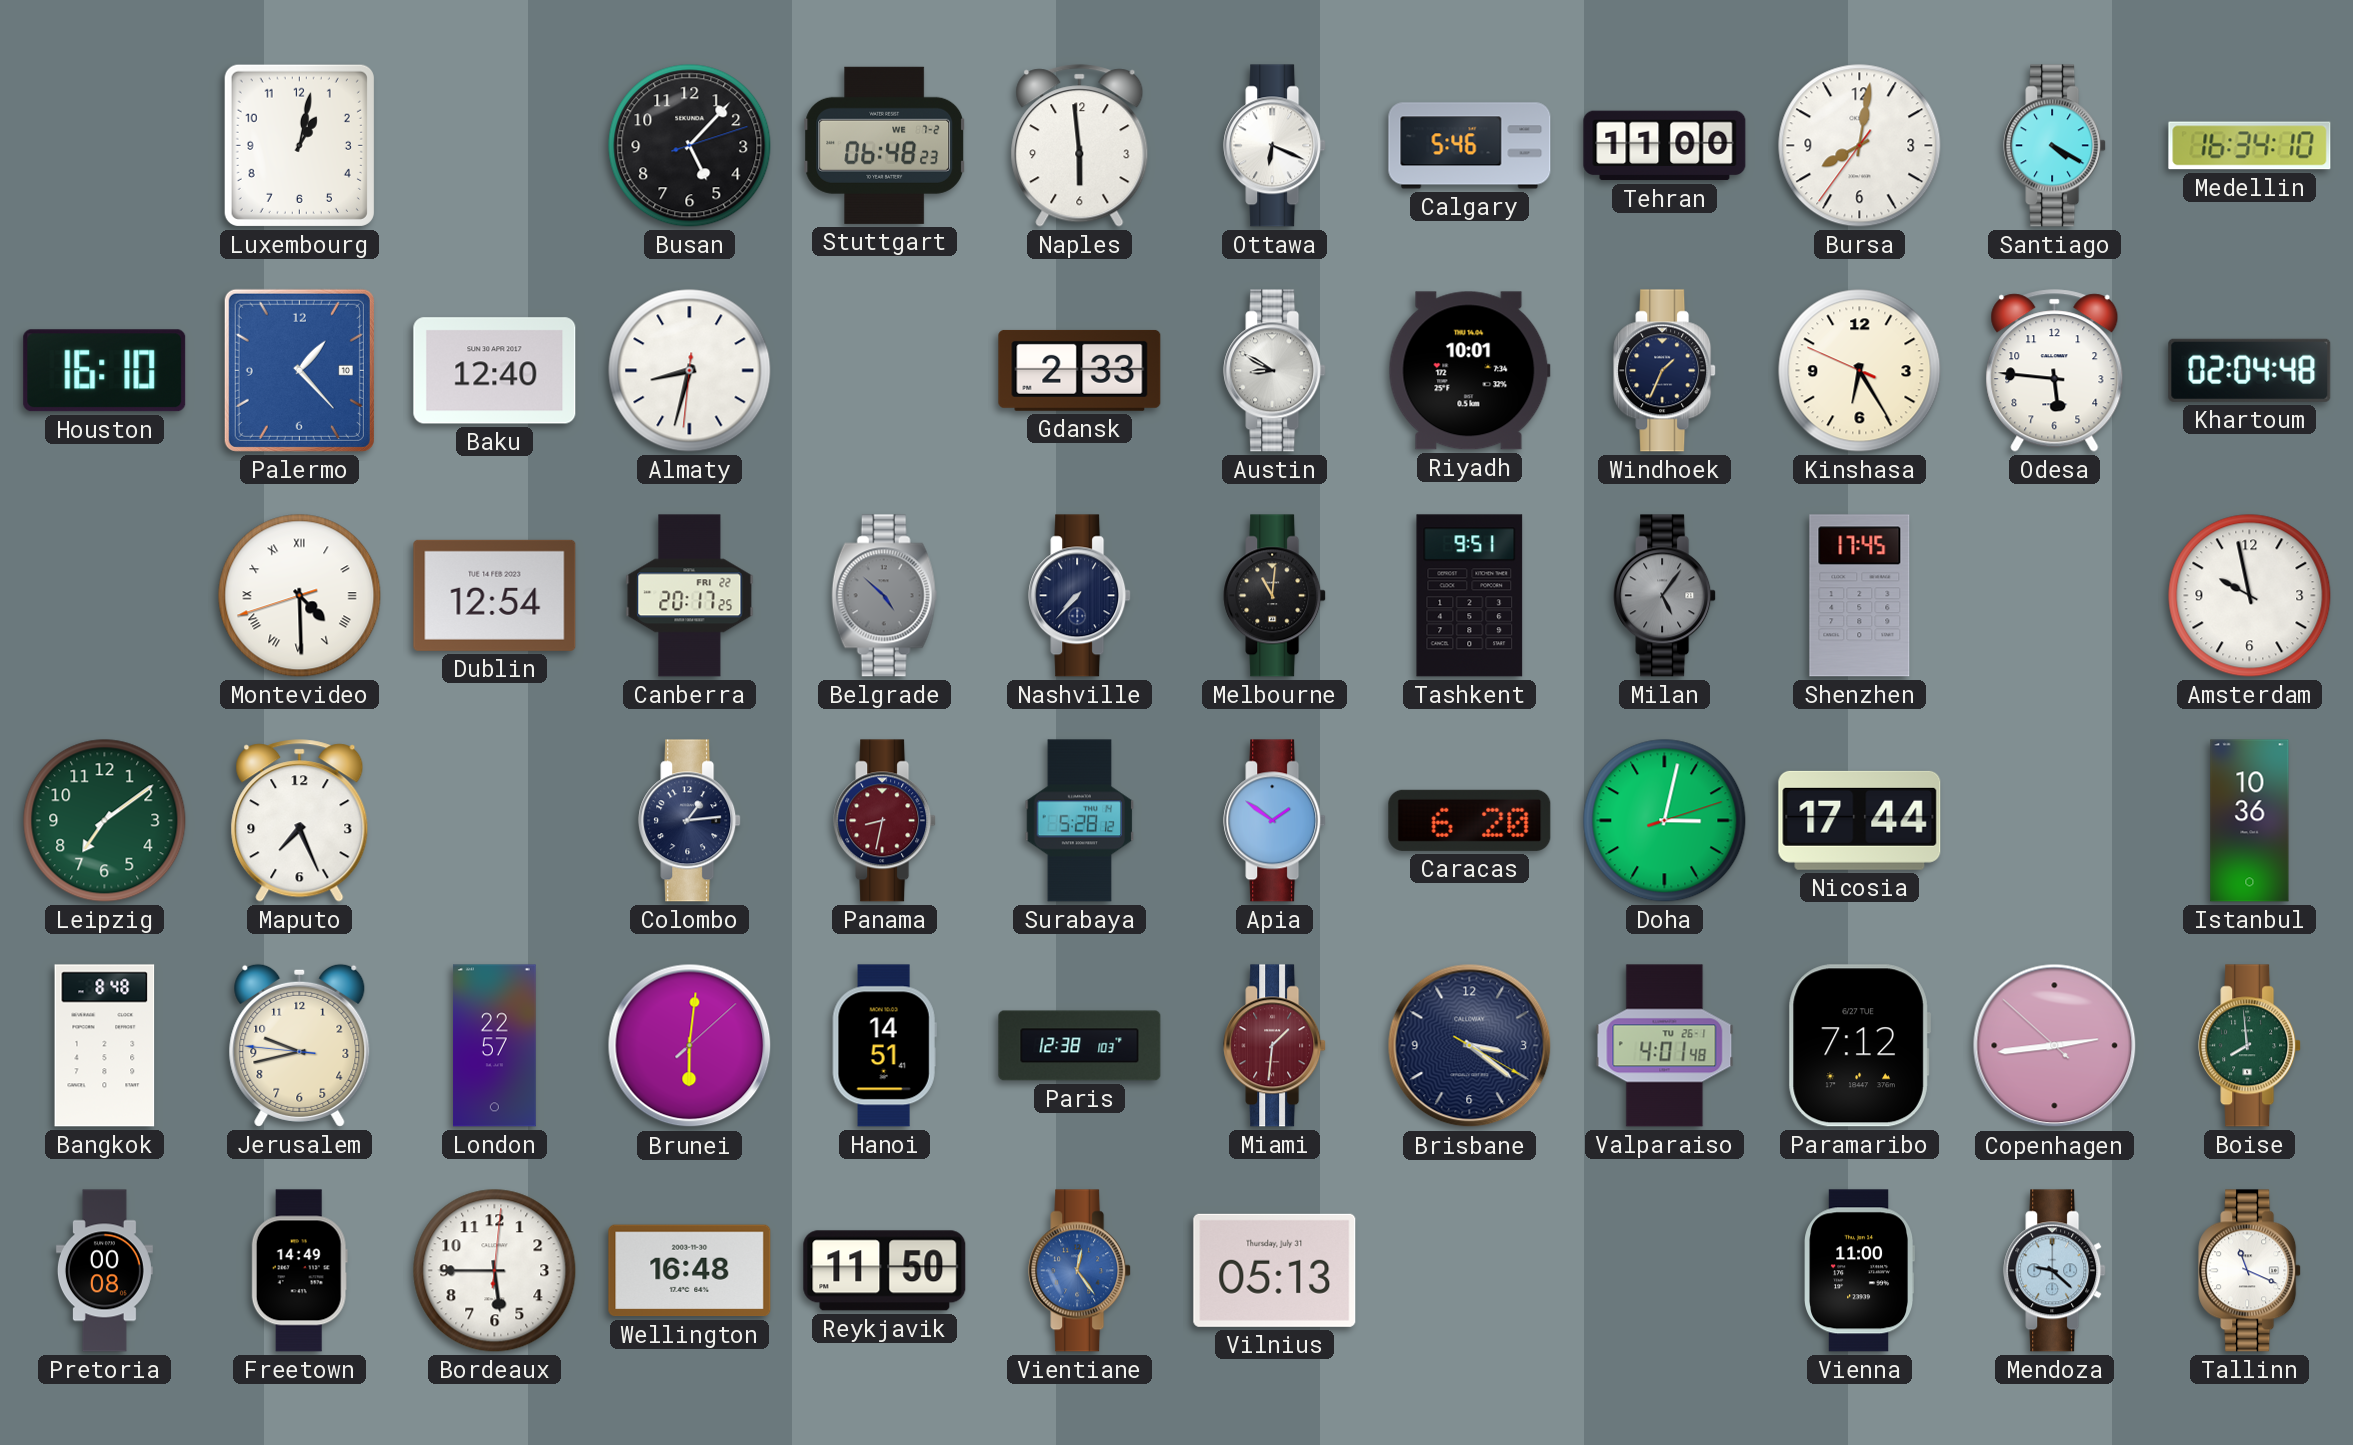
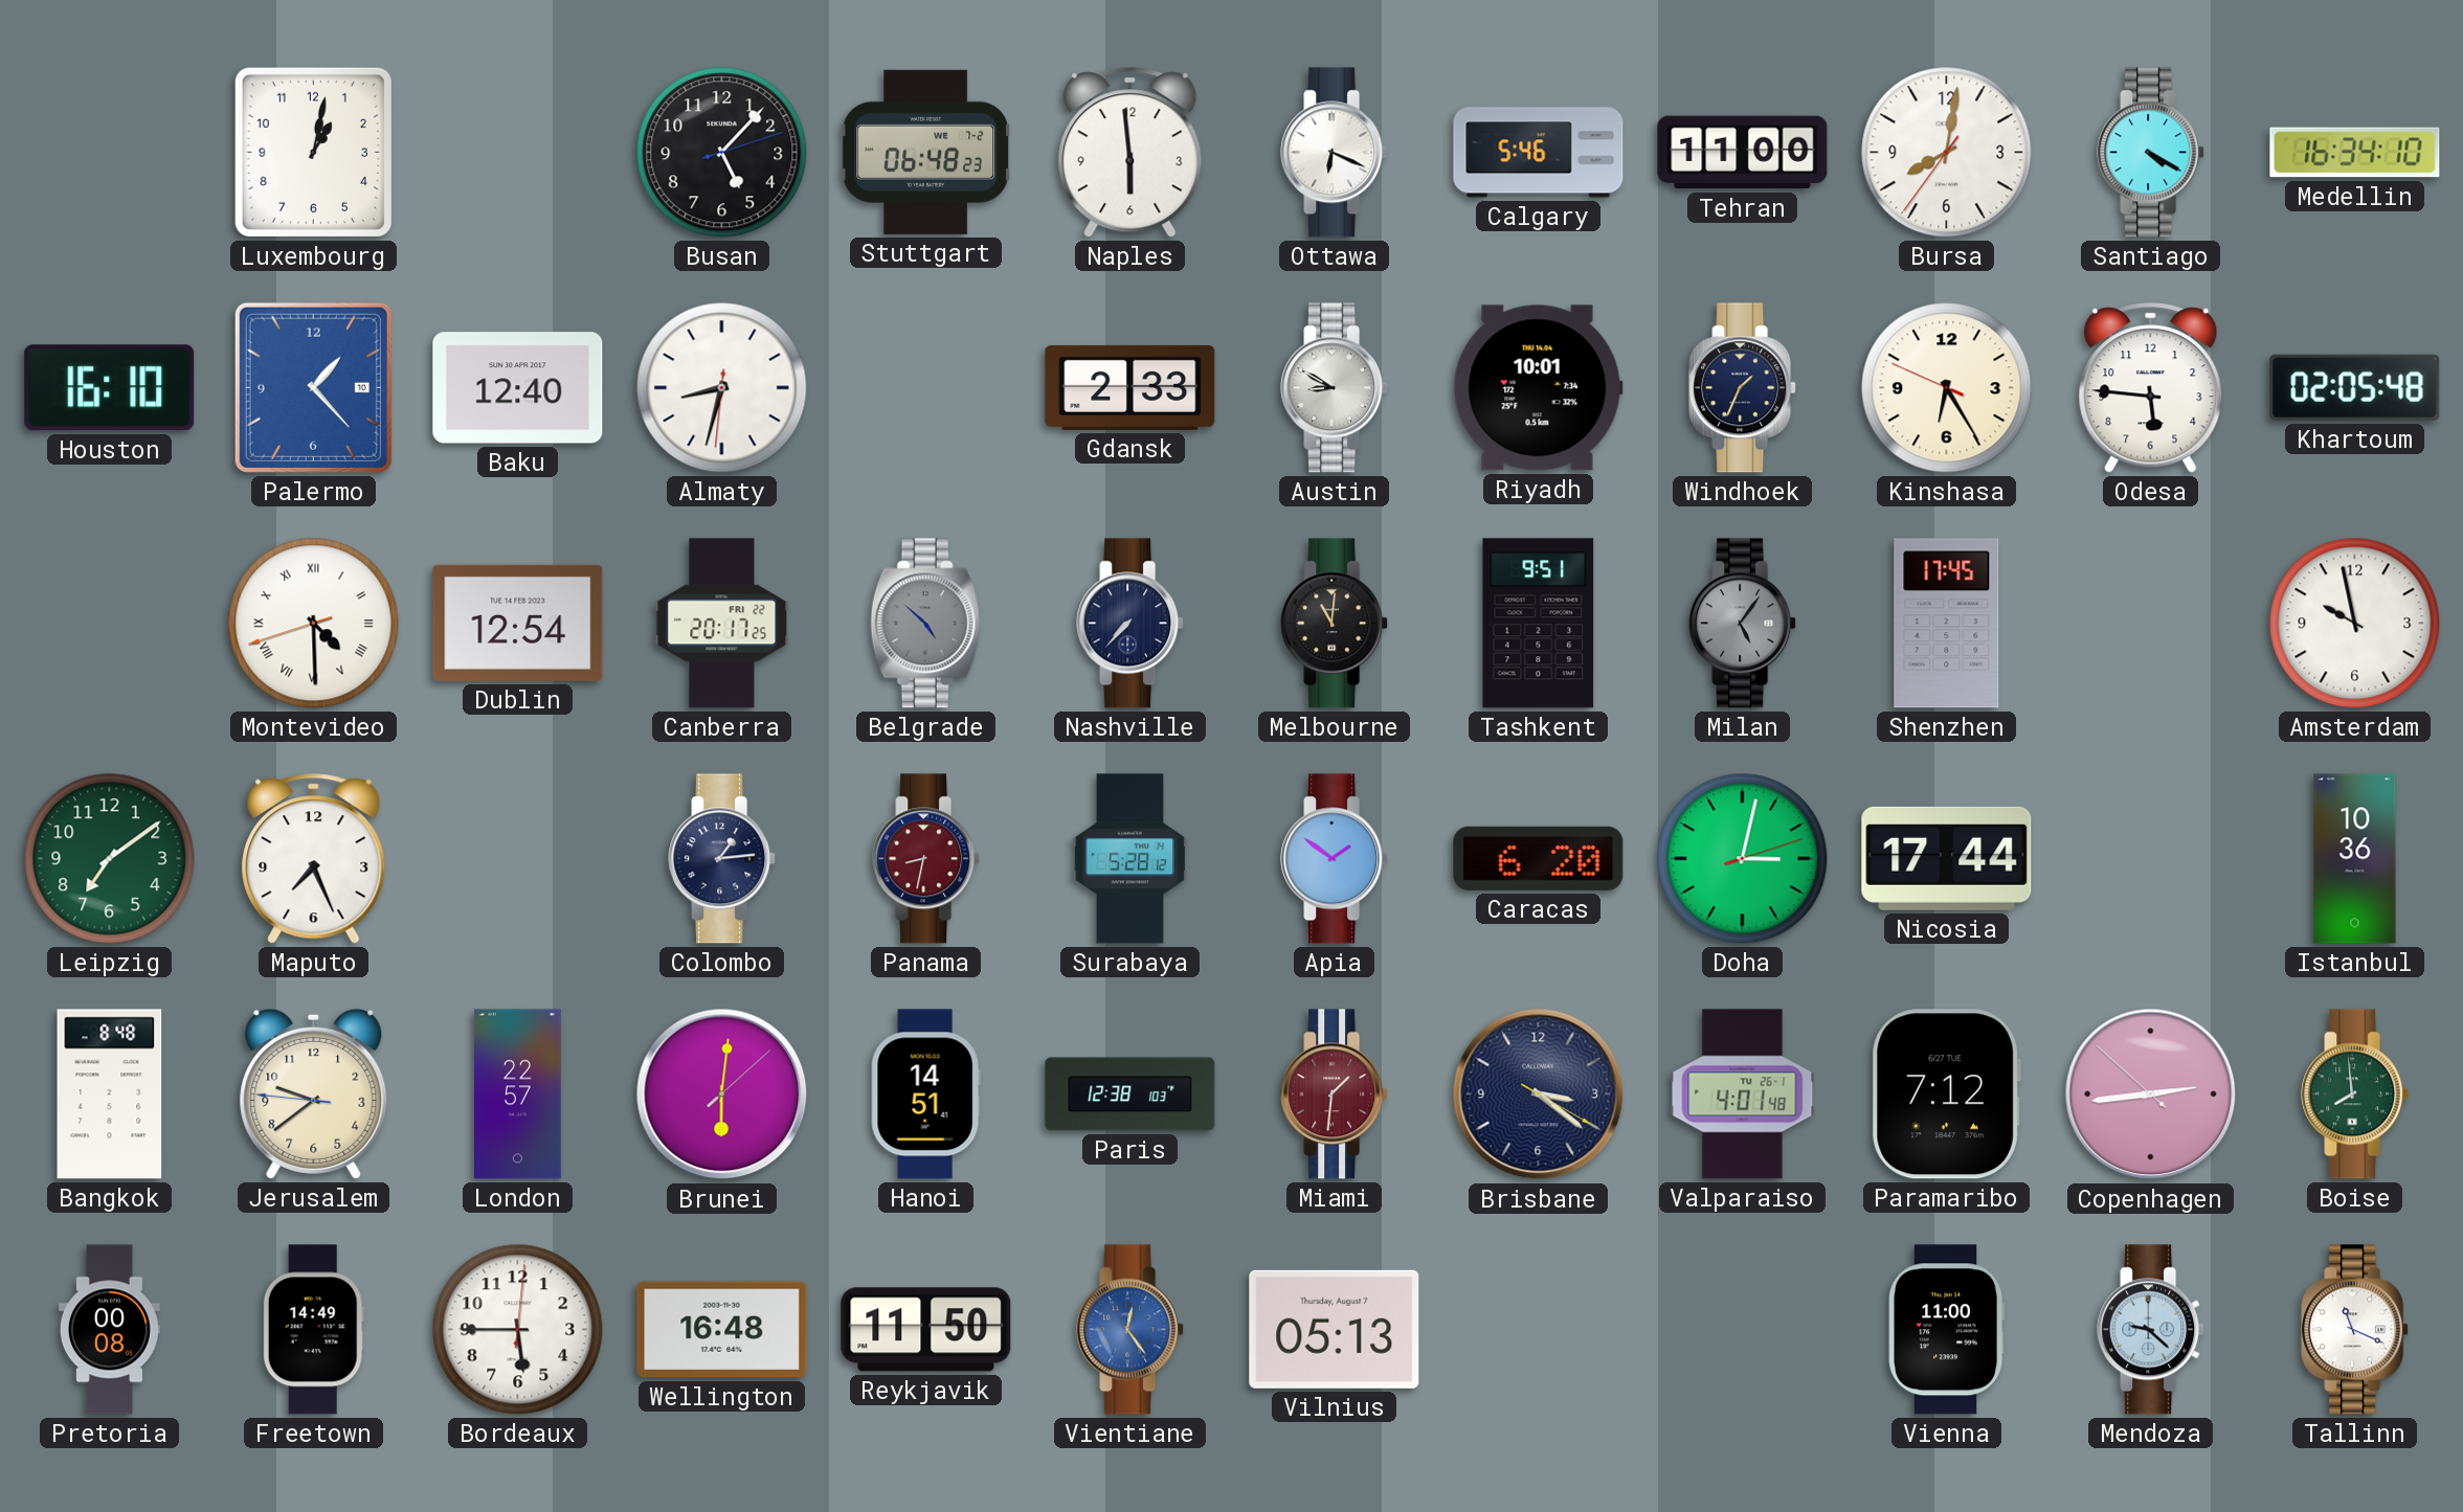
Khartoum: 02:04 -> 02:05 (2355, 387)
Jerusalem: 9:42 -> 9:38 (314, 1093)
Vilnius date: Thursday, July 31 -> Thursday, August 7 (1335, 1329)
